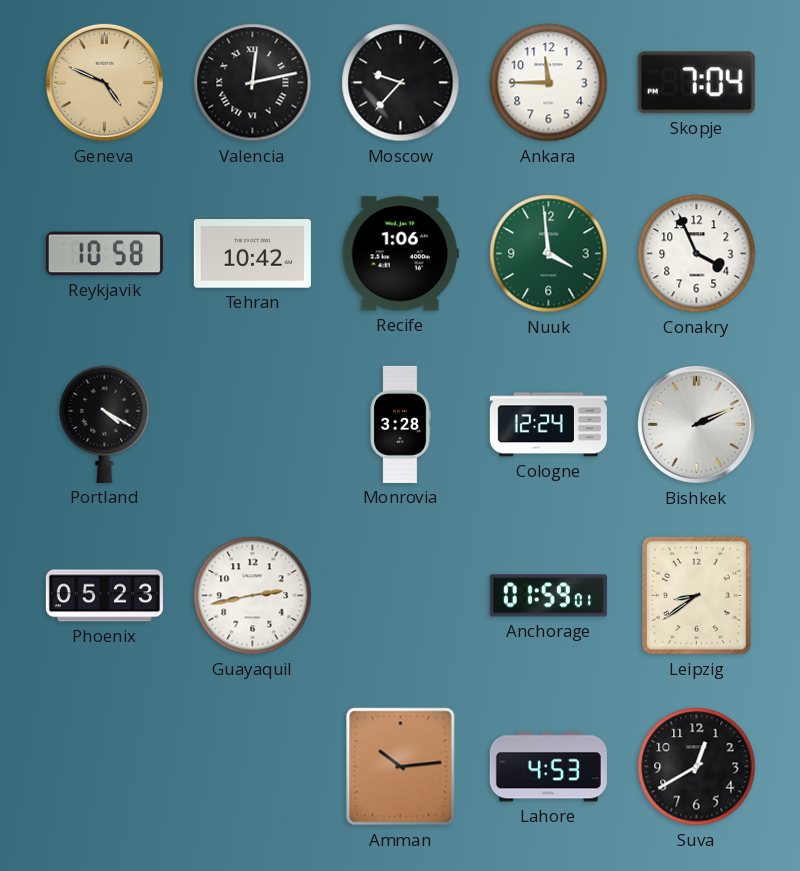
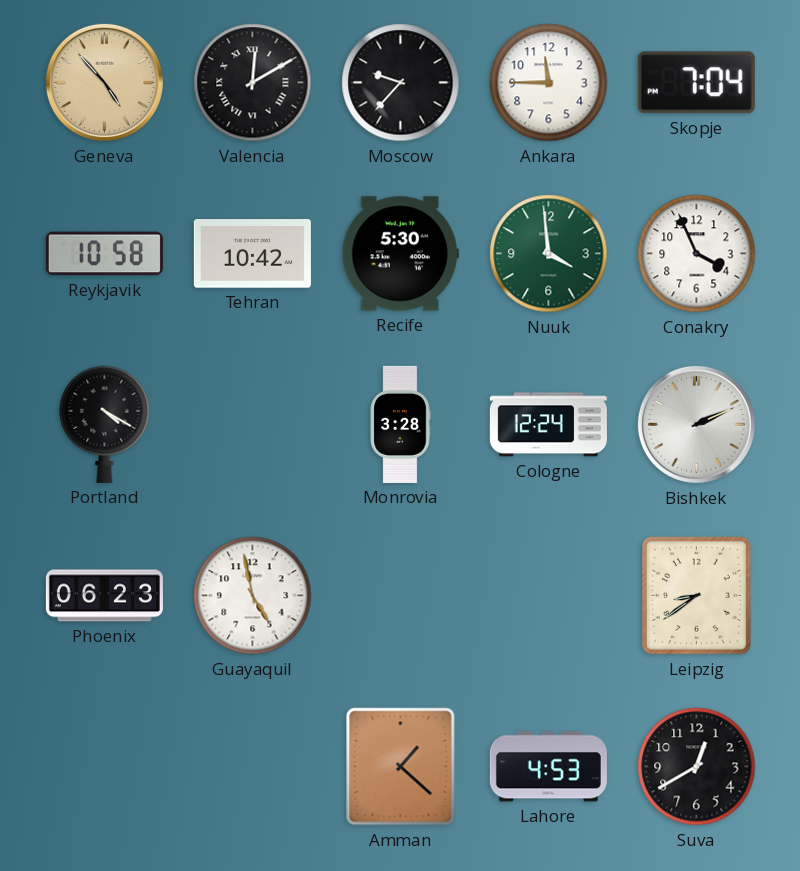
Geneva: 4:49 -> 4:53 (104, 82)
Valencia: 12:13 -> 12:10 (253, 83)
Recife: 1:06 -> 5:30 (400, 254)
Phoenix: 05:23 -> 06:23 (104, 596)
Guayaquil: 2:43 -> 4:58 (253, 596)
Anchorage: 01:59 -> none (548, 596)
Amman: 10:14 -> 1:22 (401, 767)
